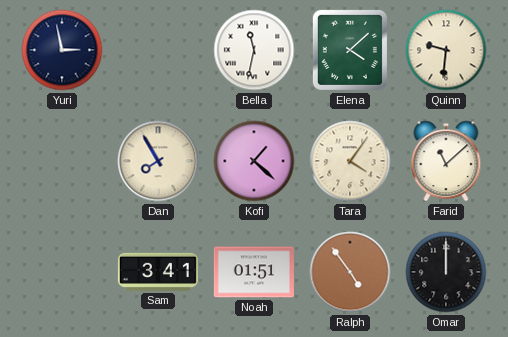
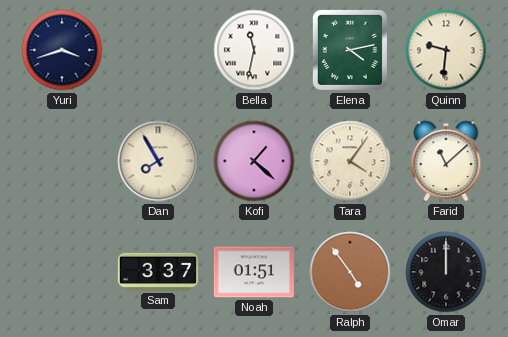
Yuri: 2:58 -> 3:42 (62, 50)
Elena: 4:08 -> 4:13 (350, 50)
Sam: 3:41 -> 3:37 (158, 272)
